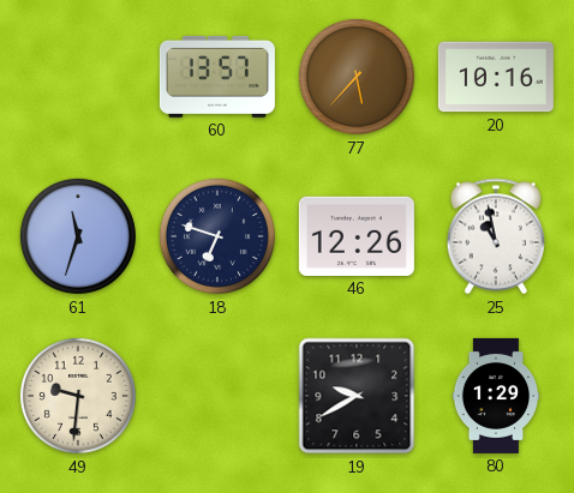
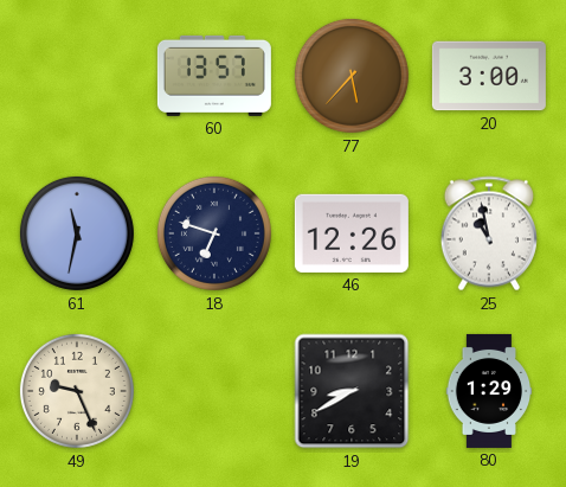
20: 10:16 -> 3:00 (489, 76)
61: 11:33 -> 11:32 (77, 233)
49: 9:31 -> 9:26 (77, 391)
19: 9:40 -> 8:40 (352, 391)
